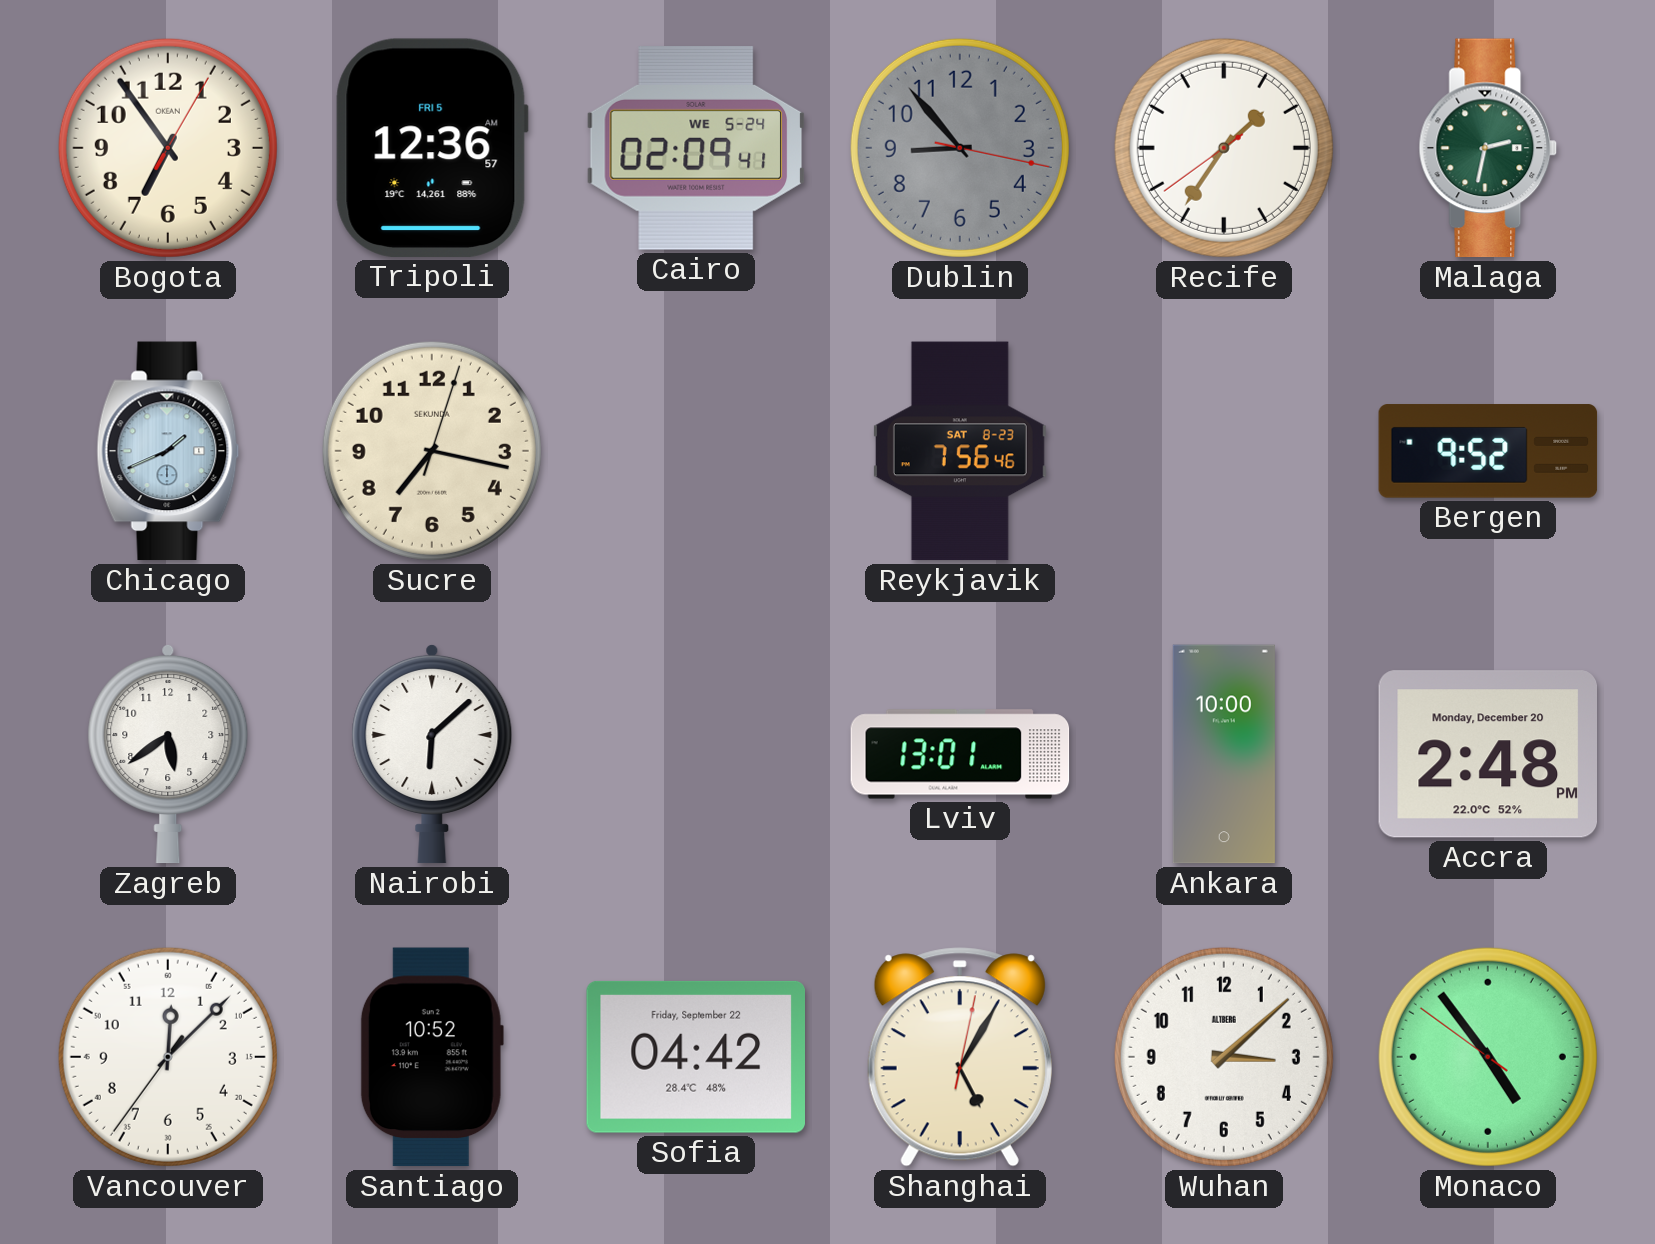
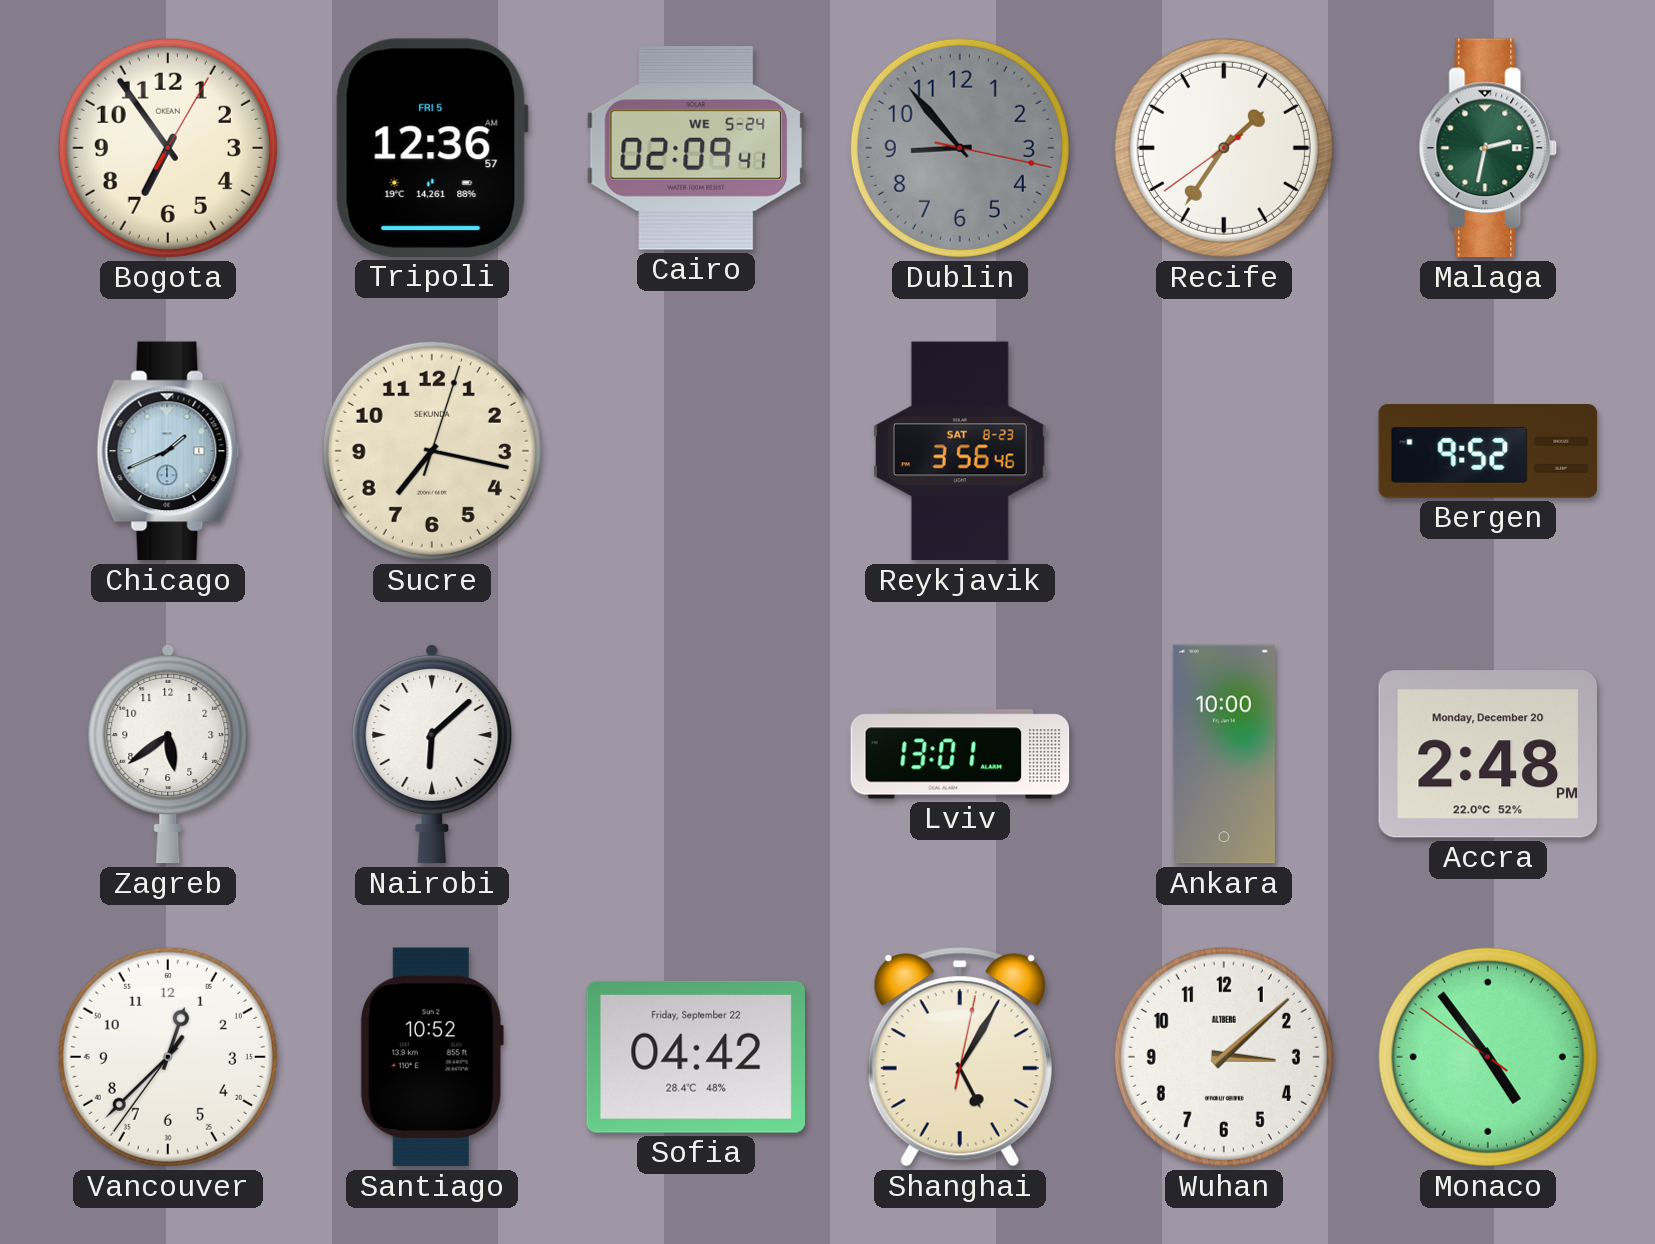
Reykjavik: 7:56 -> 3:56 (960, 451)
Vancouver: 12:07 -> 12:37 (168, 1057)
